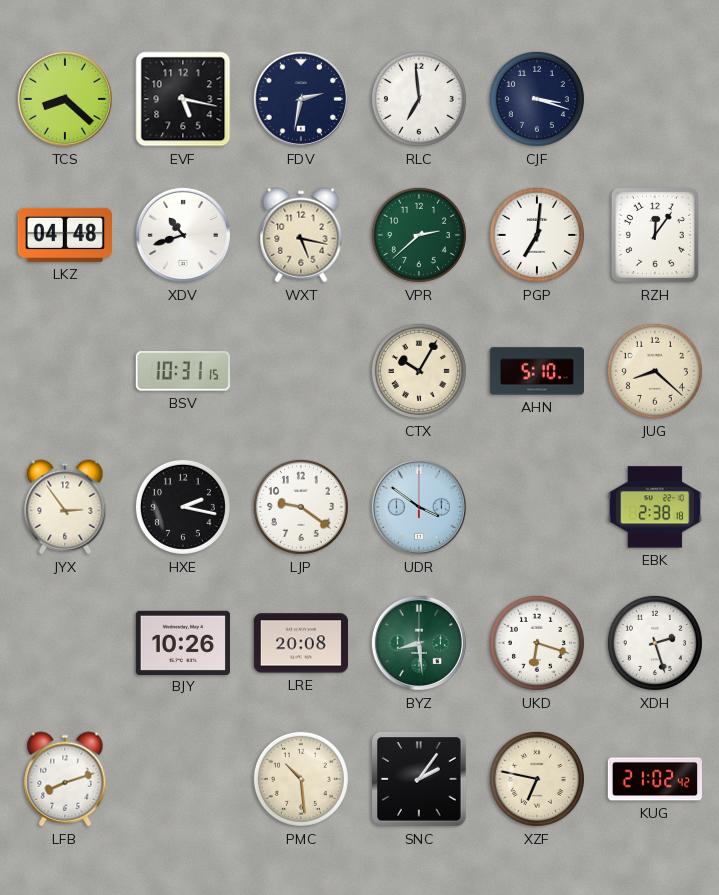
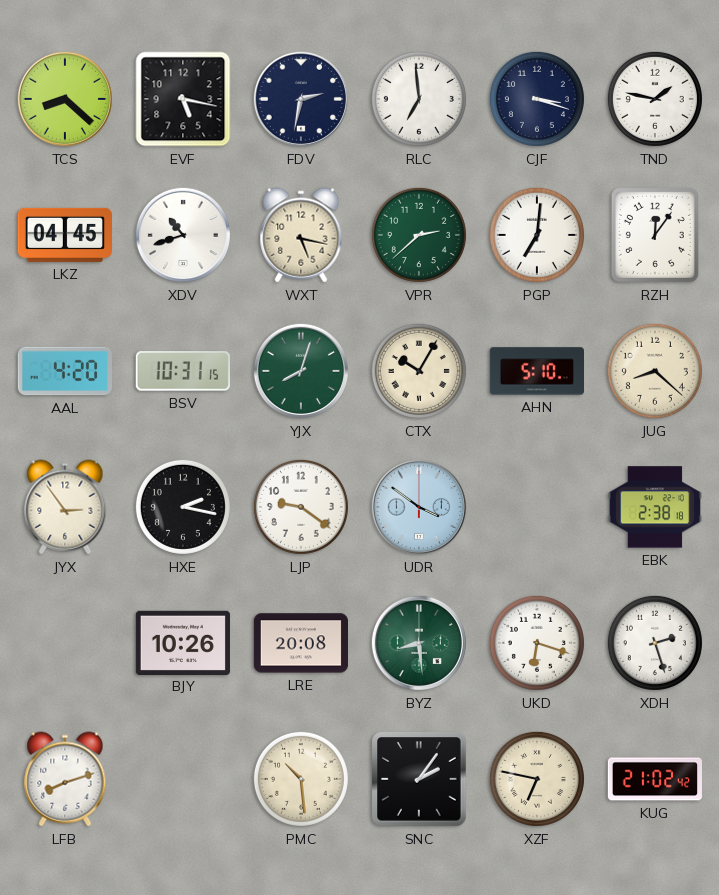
TND: none -> 1:47 (655, 99)
LKZ: 04:48 -> 04:45 (64, 235)
AAL: none -> 4:20 (65, 371)
YJX: none -> 8:03 (301, 371)
